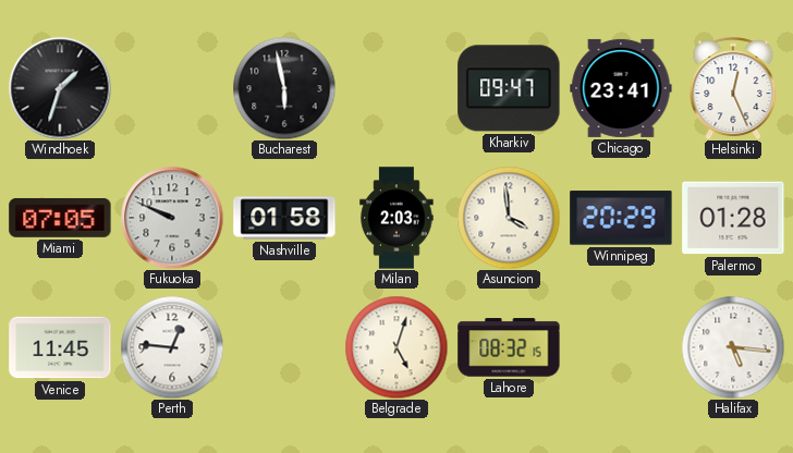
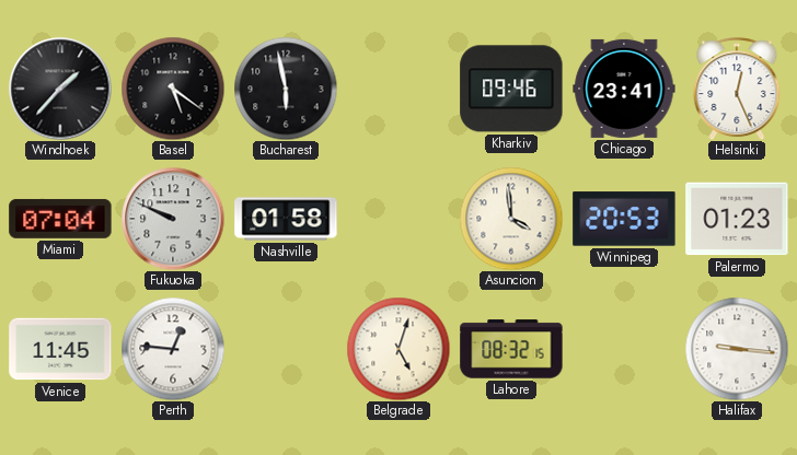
Windhoek: 1:33 -> 1:37 (60, 89)
Basel: none -> 5:21 (173, 89)
Kharkiv: 09:47 -> 09:46 (511, 89)
Miami: 07:05 -> 07:04 (60, 219)
Milan: 2:03 -> none (396, 218)
Winnipeg: 20:29 -> 20:53 (624, 219)
Palermo: 01:28 -> 01:23 (737, 219)
Halifax: 5:16 -> 9:16 (737, 349)
